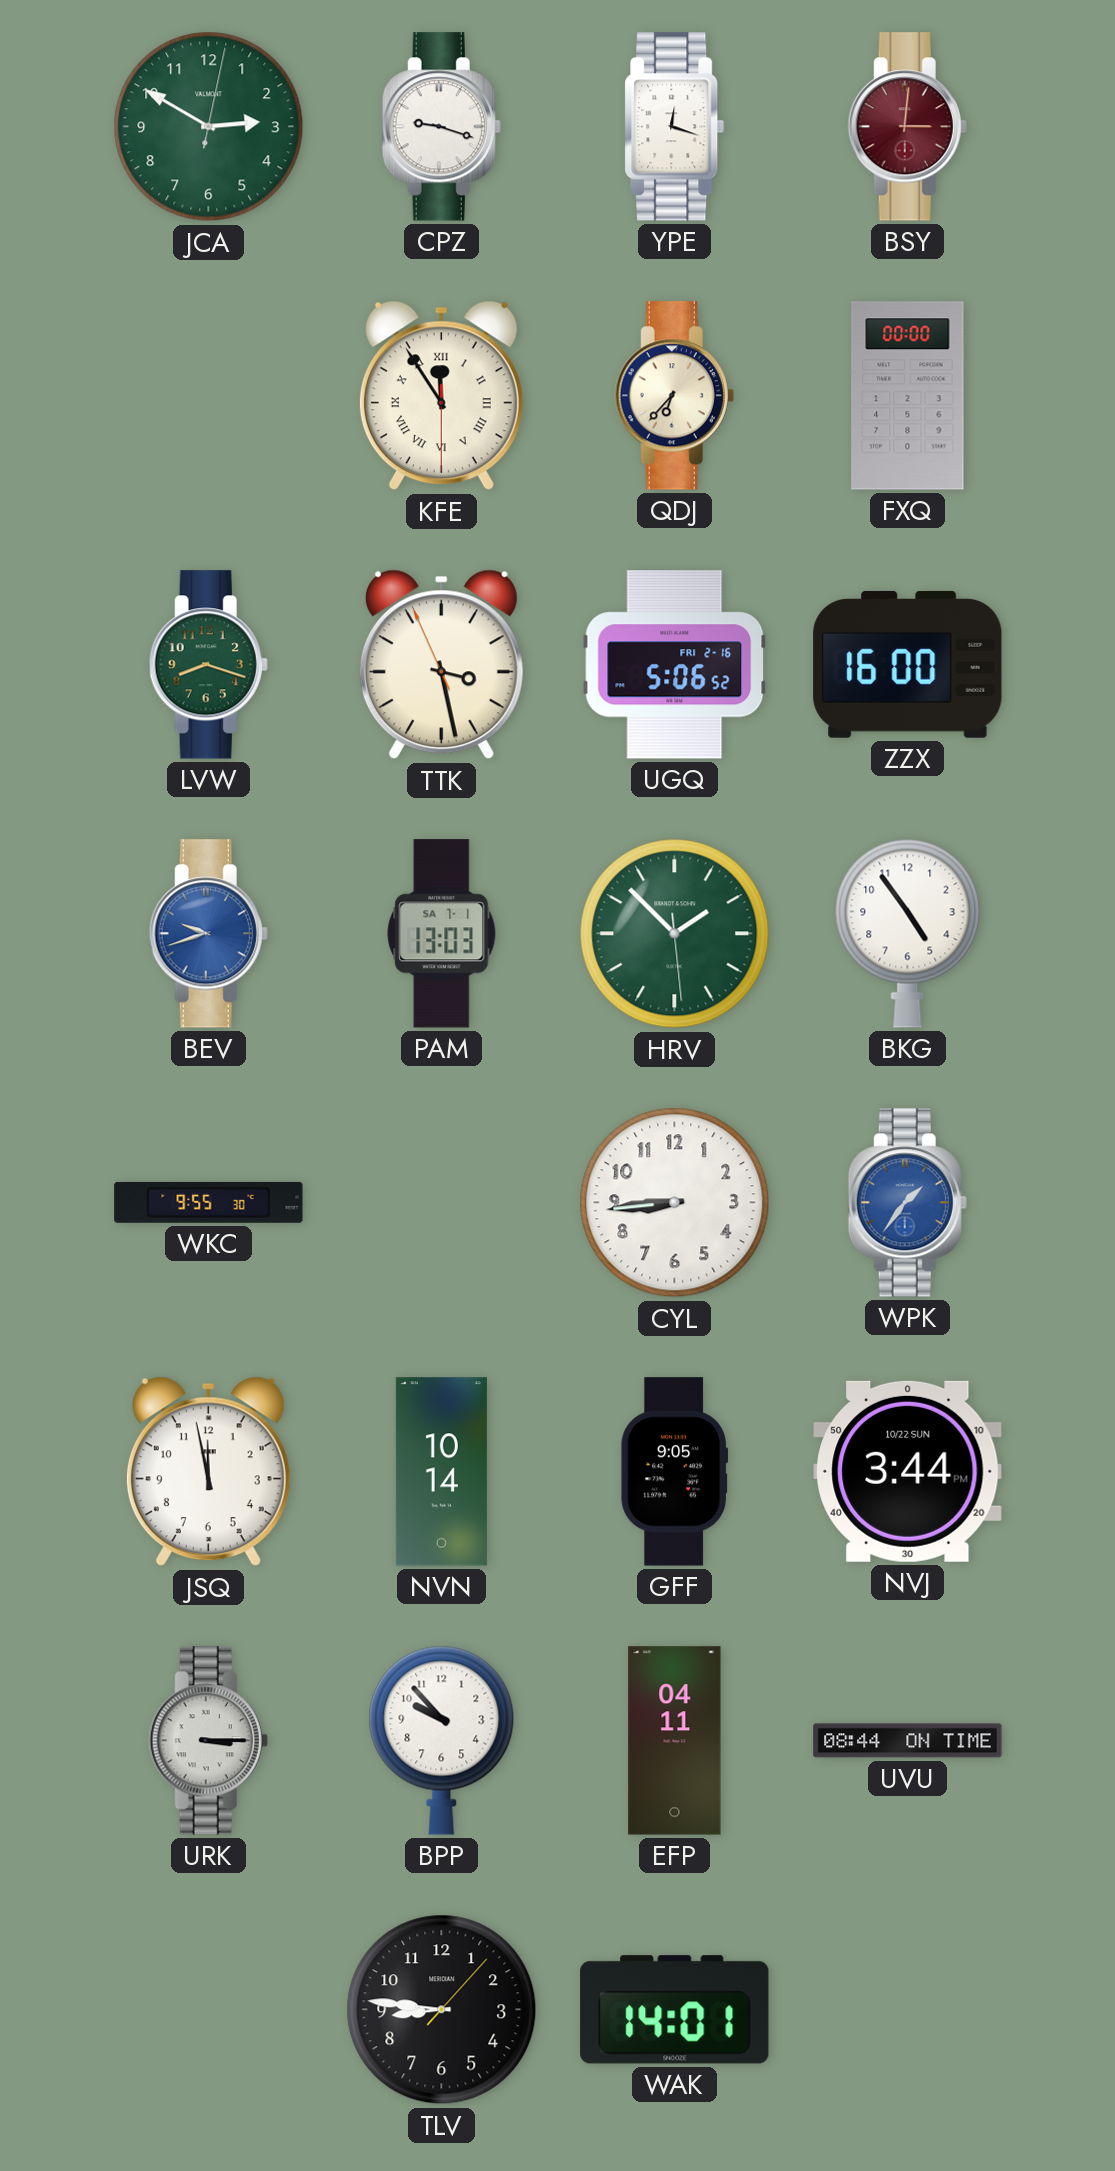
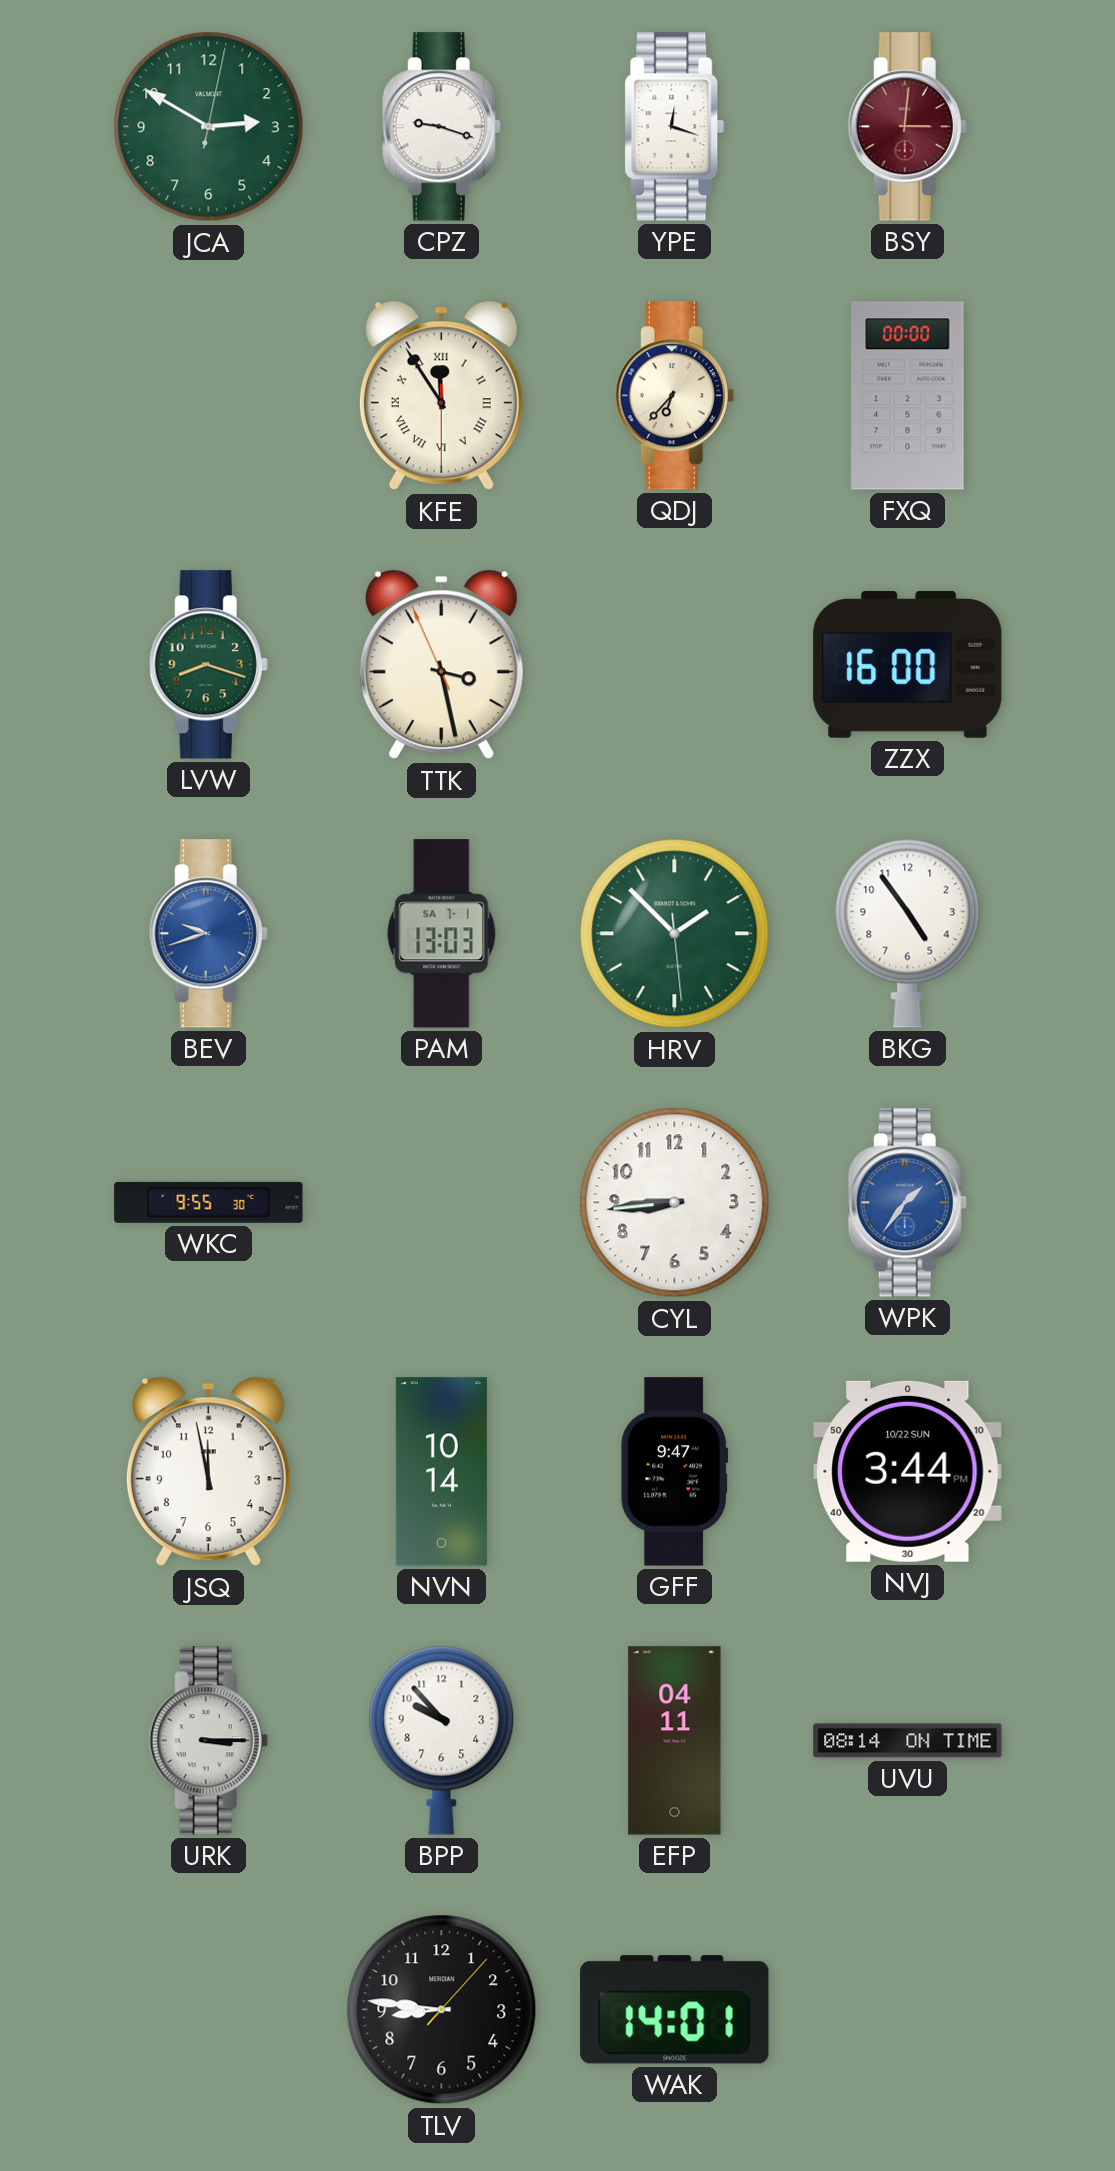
UGQ: 5:06 -> none (675, 665)
GFF: 9:05 -> 9:47 (675, 1472)
UVU: 08:44 -> 08:14 (908, 1741)
